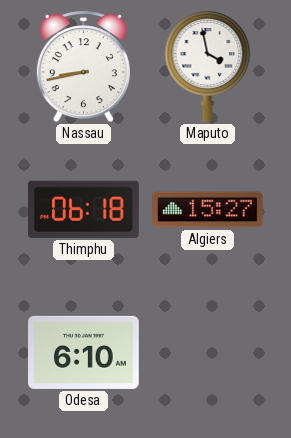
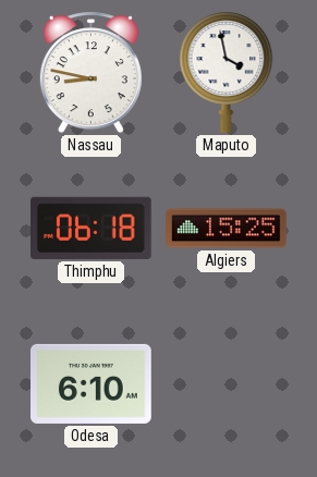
Nassau: 8:43 -> 8:47 (90, 73)
Algiers: 15:27 -> 15:25 (227, 229)
